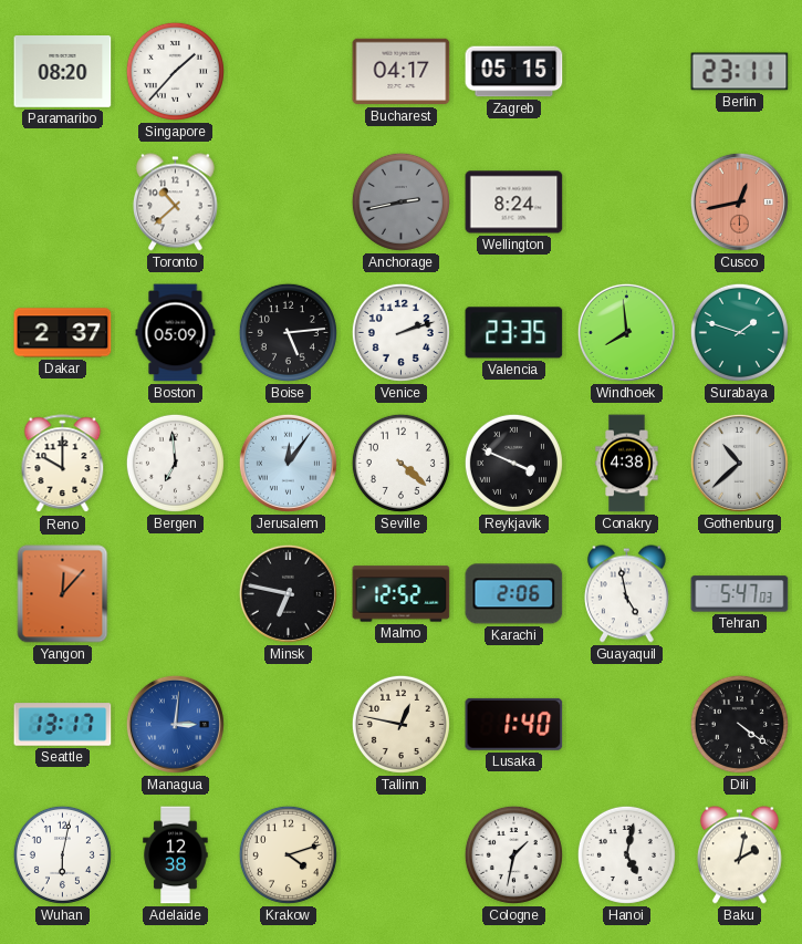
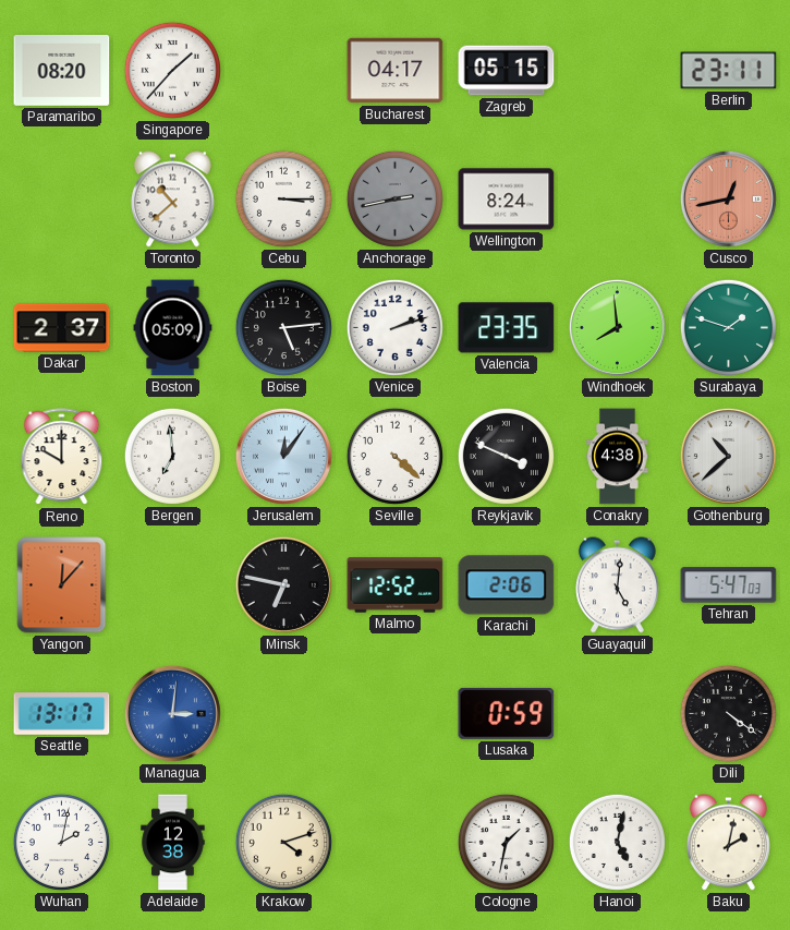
Cebu: none -> 3:15 (283, 198)
Guayaquil: 4:58 -> 5:01 (618, 585)
Tallinn: 12:47 -> none (400, 724)
Lusaka: 1:40 -> 0:59 (507, 713)
Wuhan: 6:02 -> 2:02 (61, 842)
